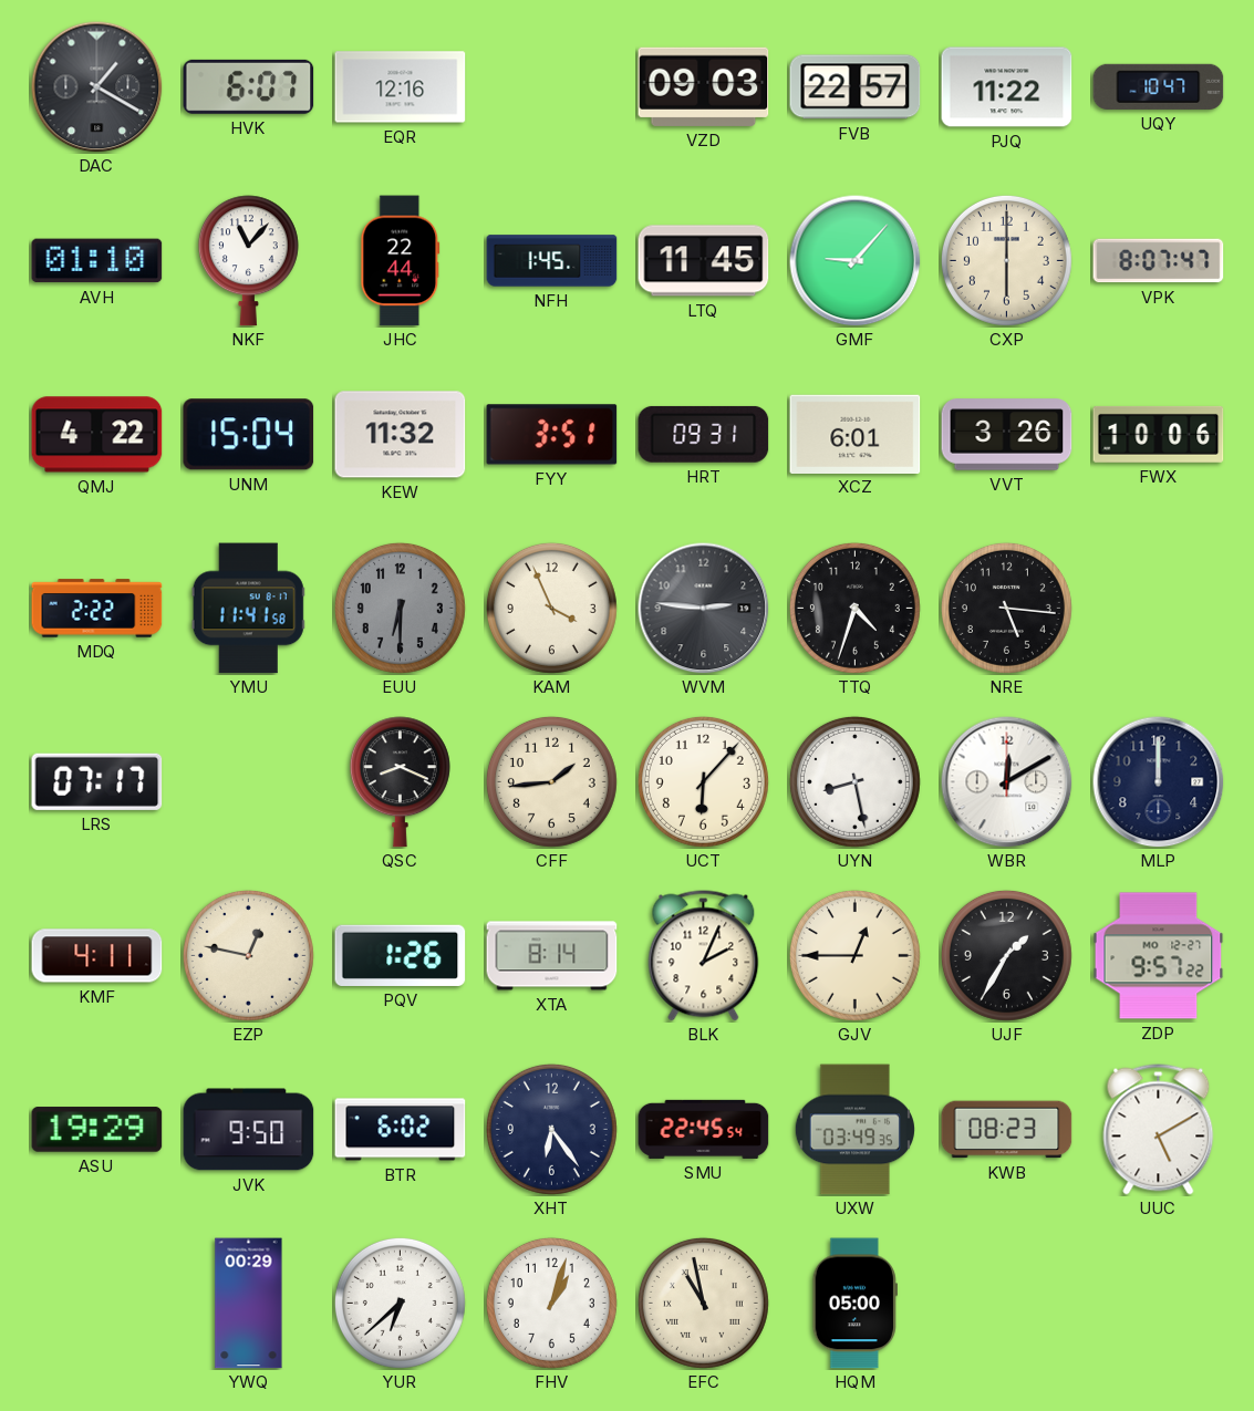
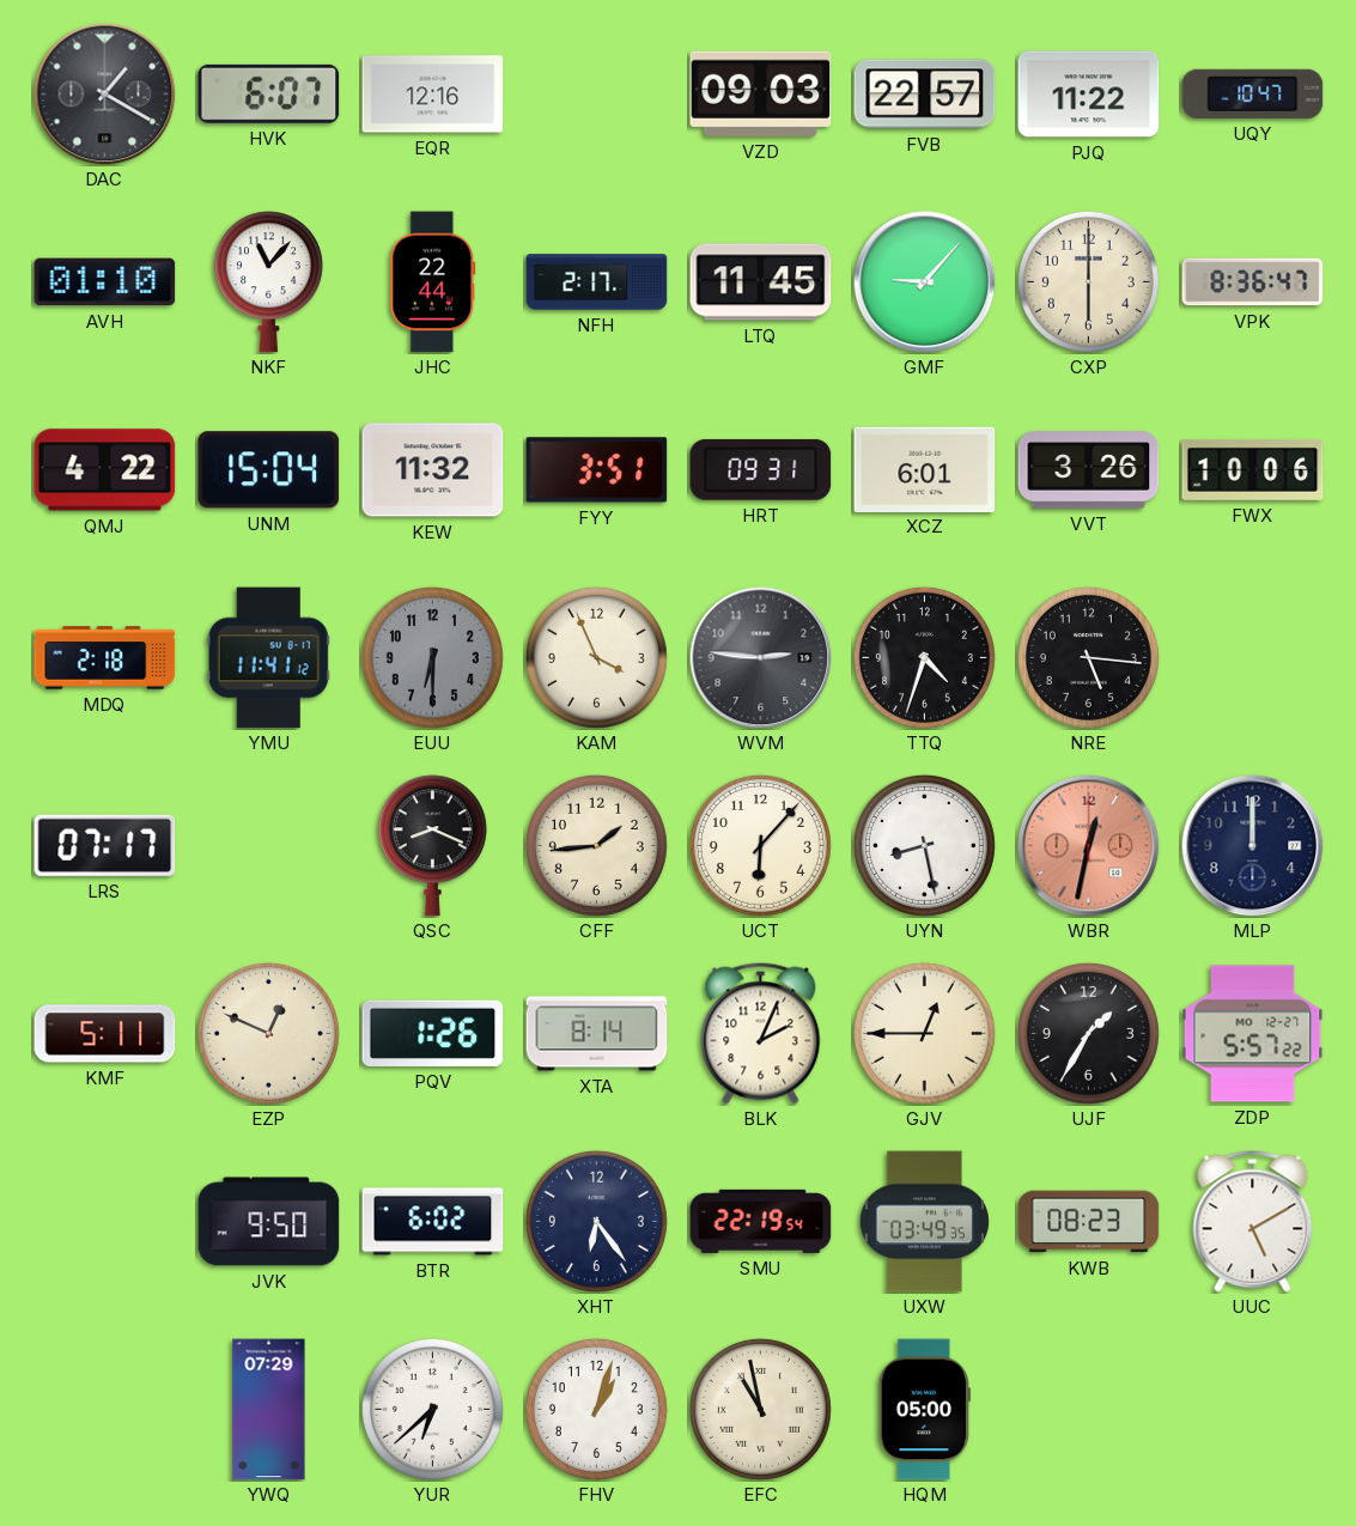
NFH: 1:45 -> 2:17 (597, 282)
VPK: 8:07 -> 8:36 (1253, 282)
MDQ: 2:22 -> 2:18 (105, 658)
YMU: 11:41:58 -> 11:41:12 (268, 658)
WBR: 12:10 -> 12:32 (1089, 846)
WBR dial: white -> salmon (1089, 846)
KMF: 4:11 -> 5:11 (105, 1034)
EZP: 12:47 -> 12:49 (268, 1033)
ZDP: 9:57 -> 5:57 (1253, 1034)
ASU: 19:29 -> none (97, 1130)
SMU: 22:45 -> 22:19 (761, 1221)
YWQ: 00:29 -> 07:29 (269, 1410)
